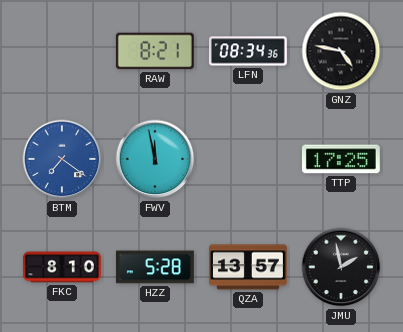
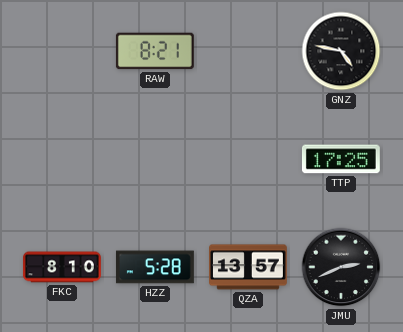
LFN: 08:34 -> none (249, 51)
BTM: 7:21 -> none (62, 159)
FWV: 11:58 -> none (155, 159)
JMU: 1:58 -> 2:41 (341, 267)
